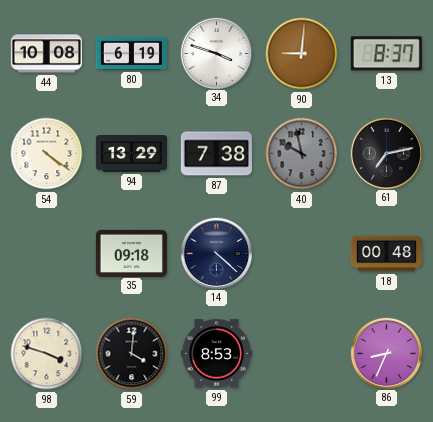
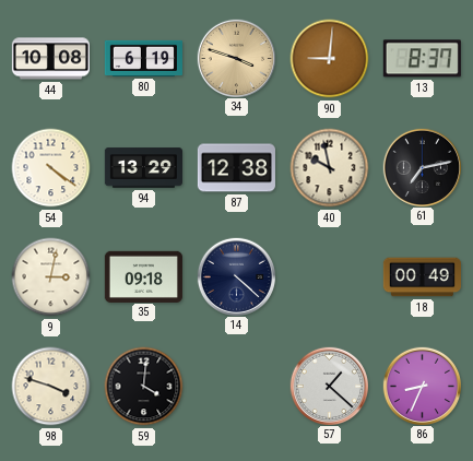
34 dial: white -> champagne (236, 58)
87: 7:38 -> 12:38 (236, 168)
40 dial: grey -> cream (330, 168)
9: none -> 3:02 (51, 277)
18: 00:48 -> 00:49 (422, 277)
99: 8:53 -> none (216, 354)
57: none -> 1:22 (329, 386)
